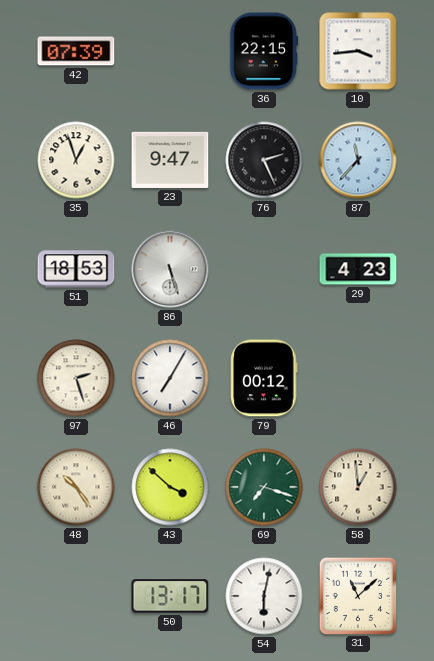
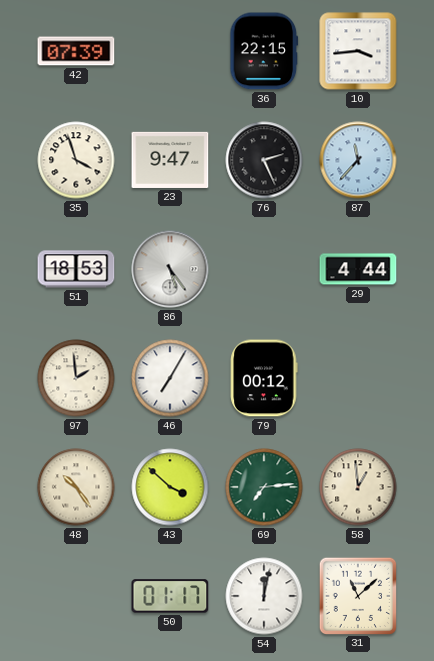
35: 12:57 -> 3:57 (76, 160)
86: 5:27 -> 5:24 (170, 269)
29: 4:23 -> 4:44 (358, 269)
97: 2:27 -> 1:59 (76, 378)
69: 7:18 -> 7:14 (264, 487)
50: 13:17 -> 01:17 (170, 596)
54: 6:02 -> 12:02 (264, 596)
